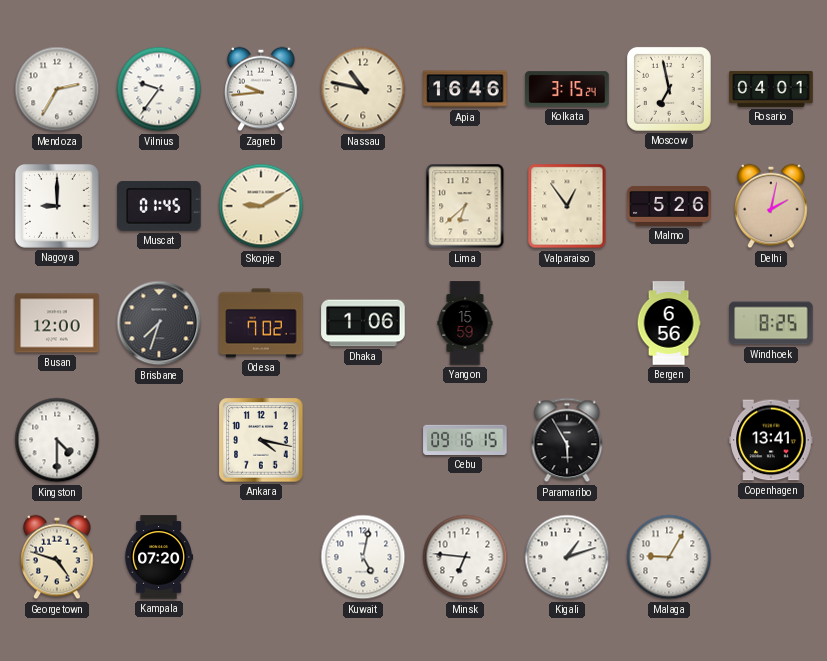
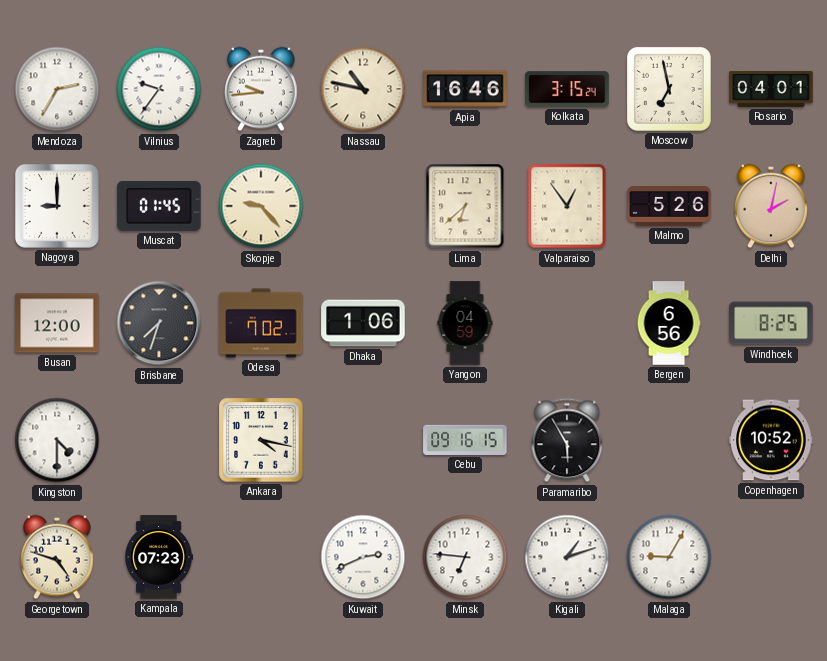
Skopje: 9:10 -> 9:23 (261, 206)
Yangon: 15:59 -> 04:59 (465, 323)
Copenhagen: 13:41 -> 10:52 (771, 440)
Kampala: 07:20 -> 07:23 (159, 557)
Kuwait: 5:02 -> 2:41 (363, 557)
